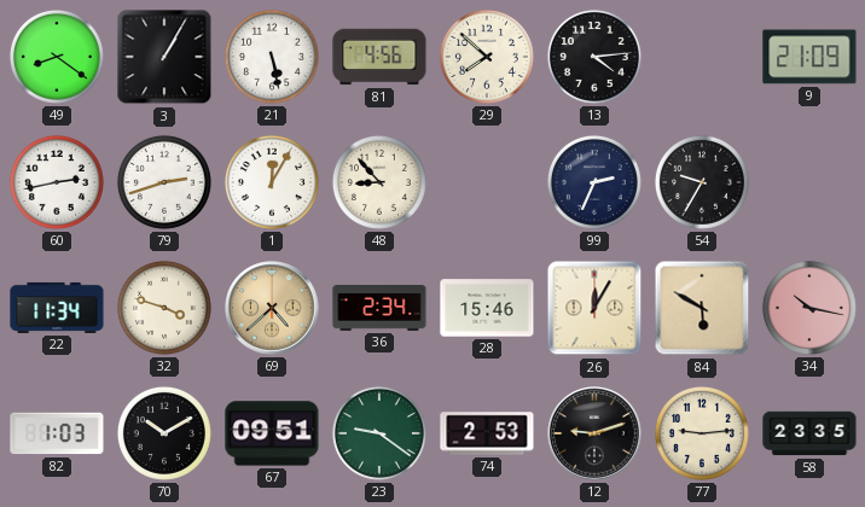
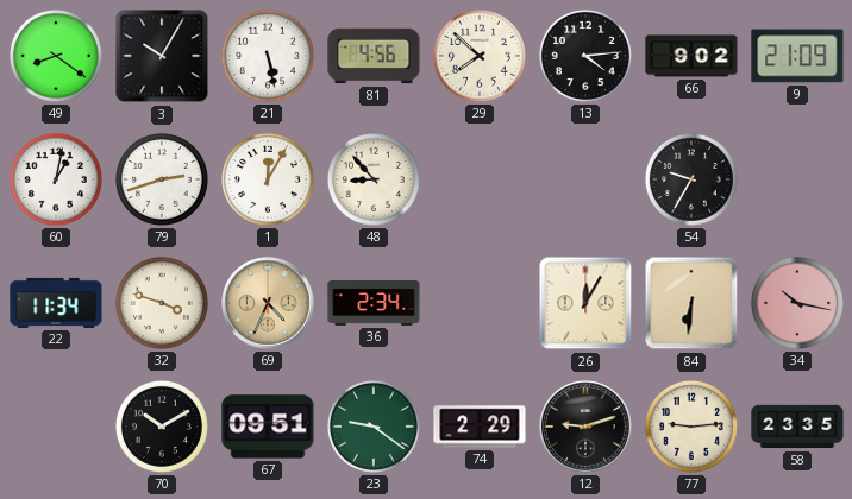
3: 1:05 -> 10:05 (162, 56)
66: none -> 9:02 (691, 56)
60: 2:43 -> 1:02 (56, 179)
99: 2:34 -> none (594, 182)
69: 4:38 -> 4:34 (268, 303)
28: 15:46 -> none (487, 308)
84: 5:50 -> 6:31 (691, 303)
82: 1:03 -> none (57, 433)
74: 2:53 -> 2:29 (480, 427)
